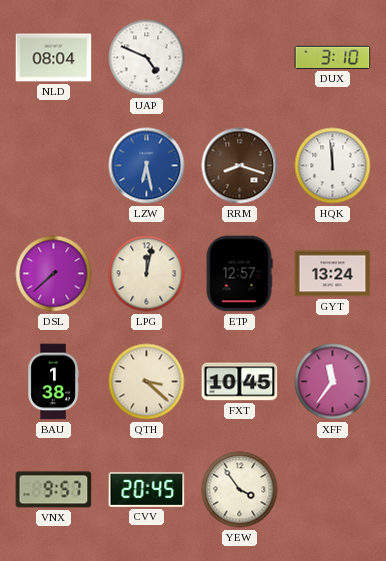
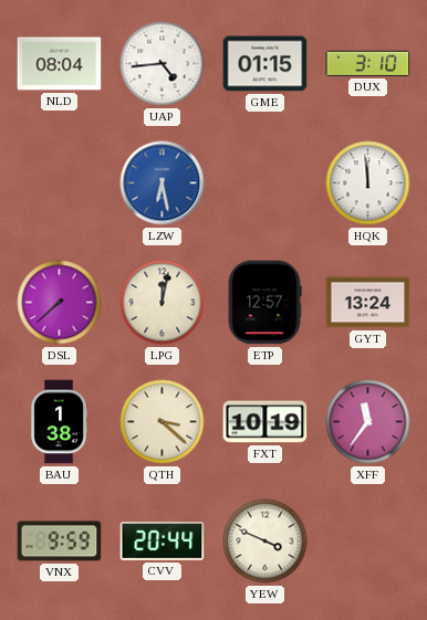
UAP: 4:49 -> 4:44 (163, 64)
GME: none -> 01:15 (265, 64)
RRM: 8:18 -> none (240, 166)
FXT: 10:45 -> 10:19 (265, 422)
VNX: 9:57 -> 9:59 (60, 542)
CVV: 20:45 -> 20:44 (163, 540)
YEW: 3:54 -> 3:49 (265, 542)
